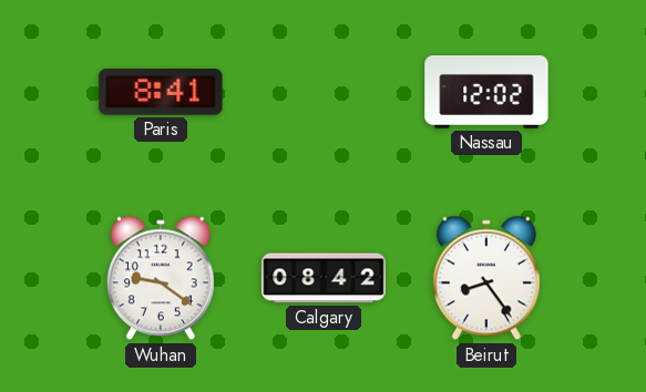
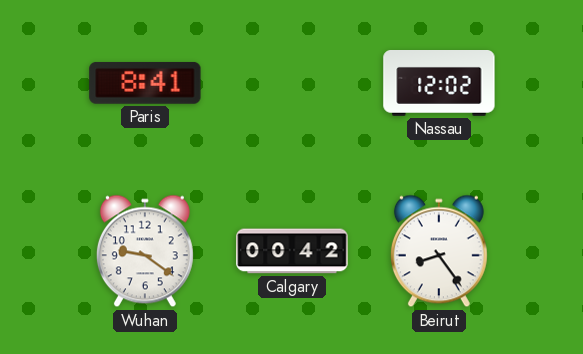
Calgary: 08:42 -> 00:42 (292, 251)
